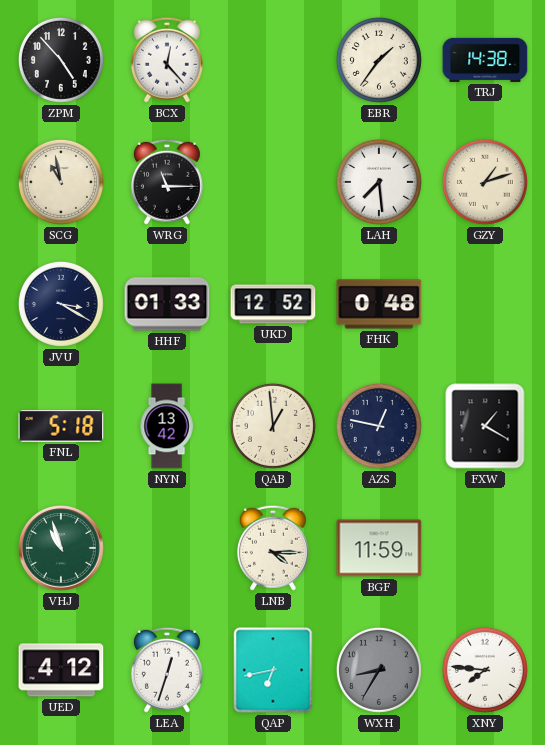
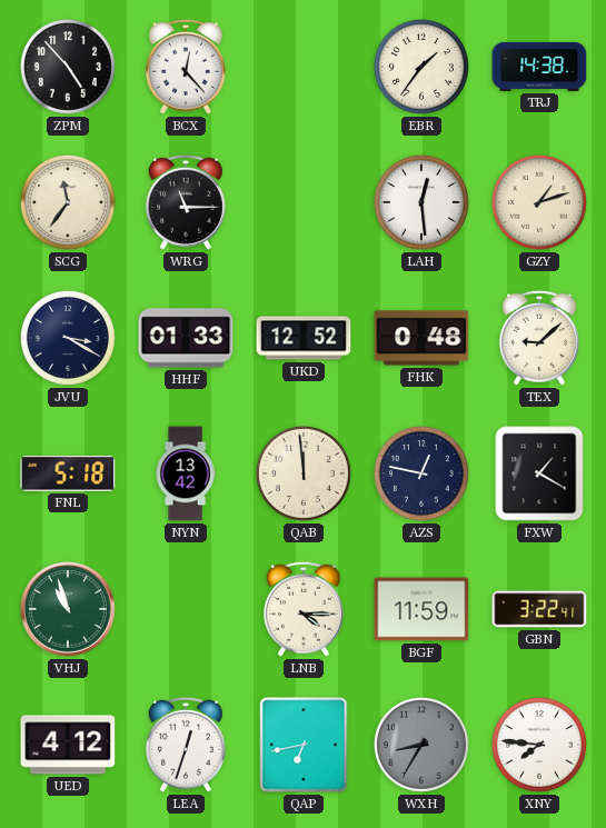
SCG: 10:58 -> 11:36 (68, 202)
LAH: 7:29 -> 12:29 (421, 202)
TEX: none -> 9:08 (539, 338)
QAB: 12:59 -> 11:59 (304, 473)
GBN: none -> 3:22 (539, 609)
